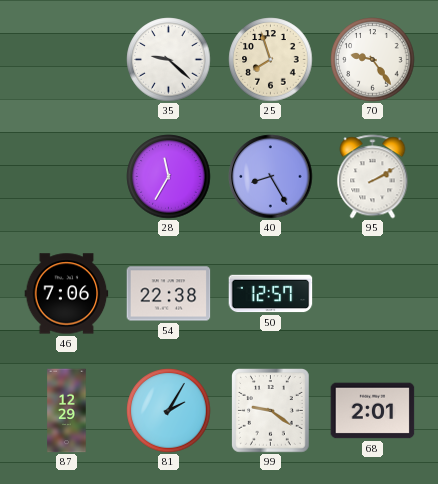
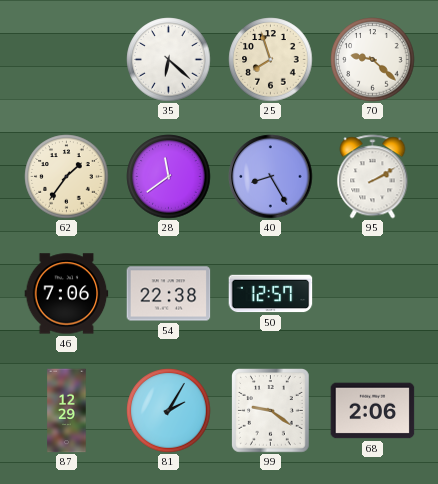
35: 9:22 -> 6:22 (169, 60)
70: 9:24 -> 9:22 (373, 60)
62: none -> 1:36 (67, 177)
28: 11:35 -> 11:39 (169, 177)
68: 2:01 -> 2:06 (373, 411)
